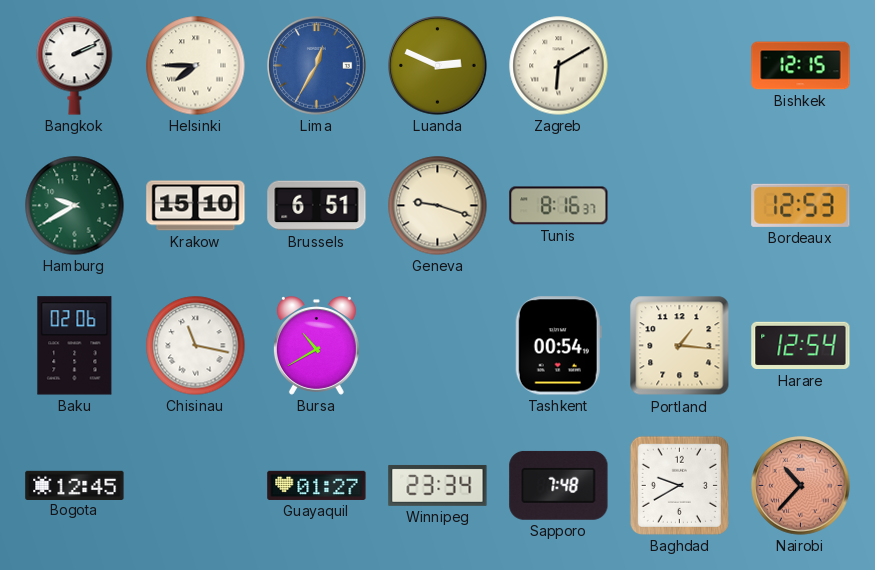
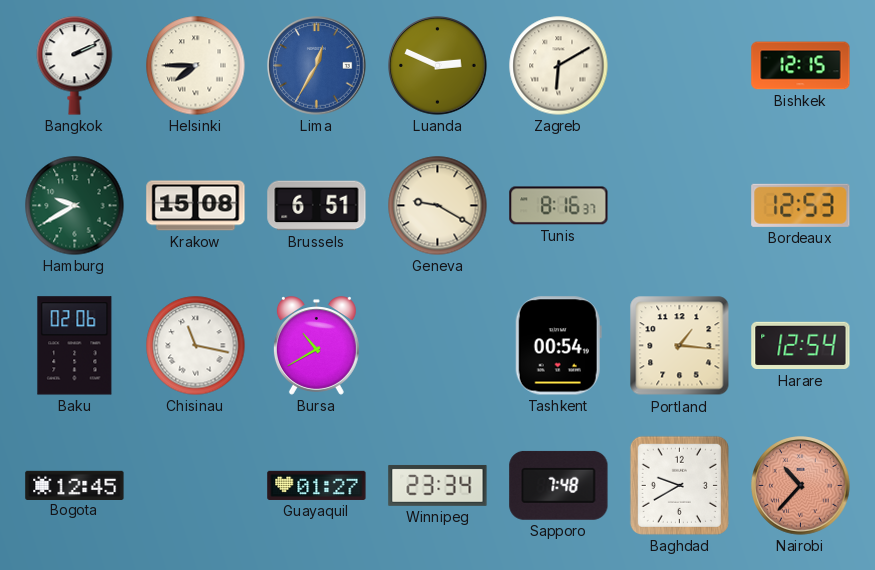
Krakow: 15:10 -> 15:08 (196, 206)
Geneva: 9:18 -> 9:20 (438, 206)
